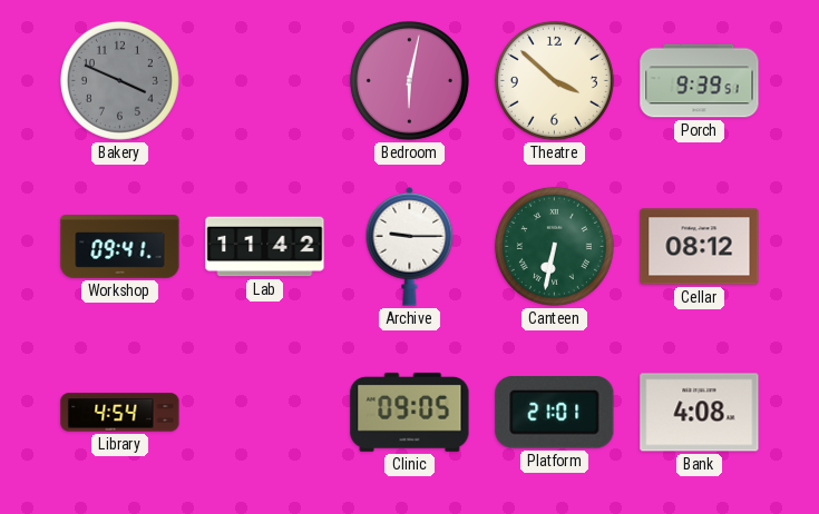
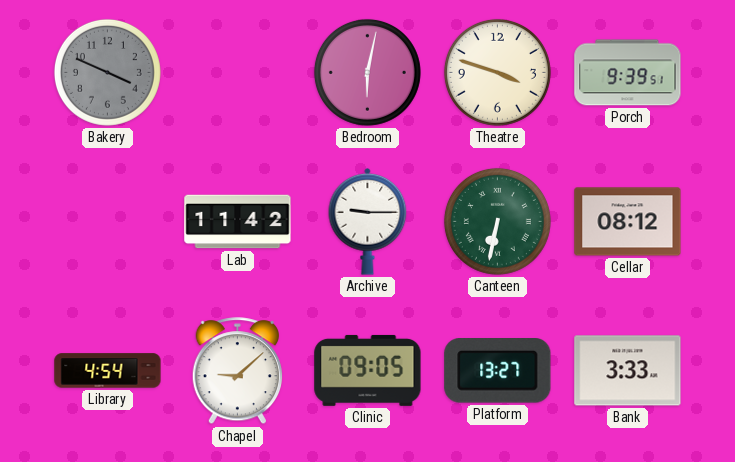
Theatre: 3:52 -> 3:48 (497, 72)
Workshop: 09:41 -> none (120, 247)
Chapel: none -> 9:08 (237, 371)
Platform: 21:01 -> 13:27 (498, 371)
Bank: 4:08 -> 3:33 (628, 371)
